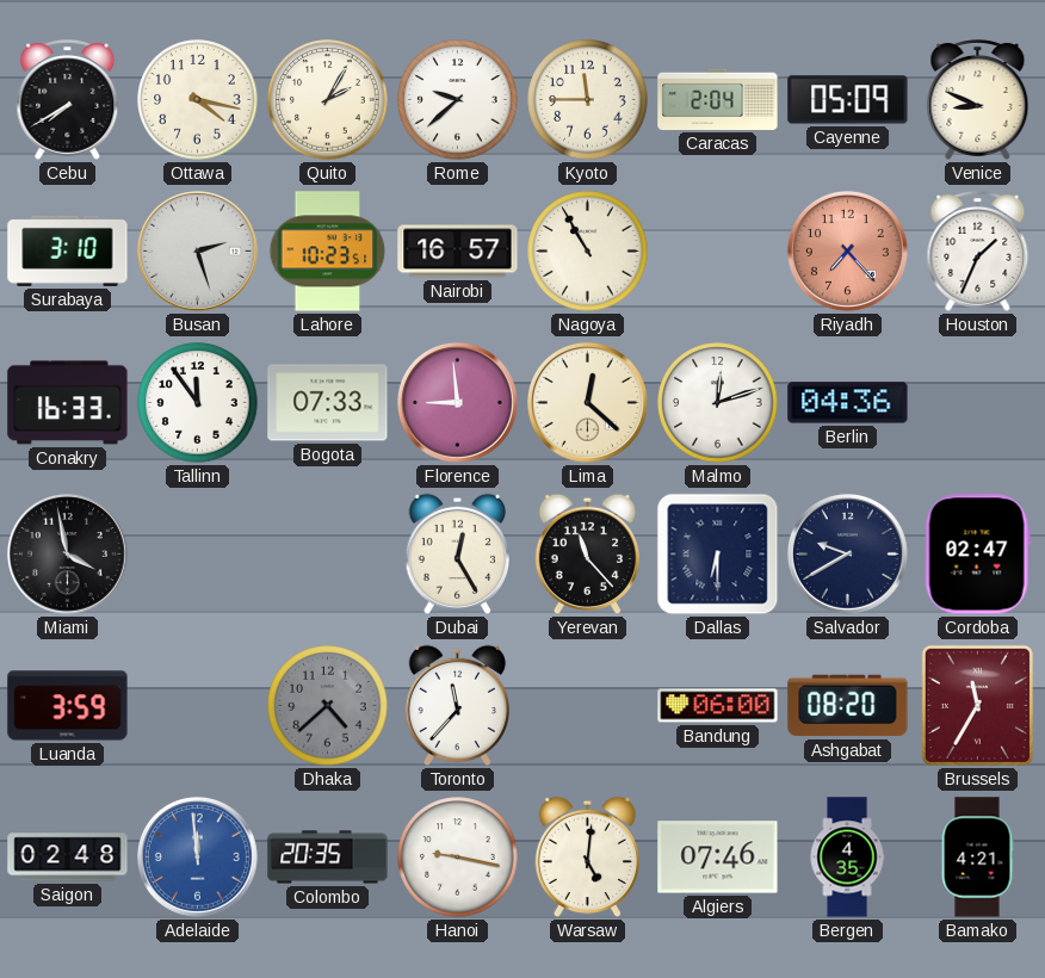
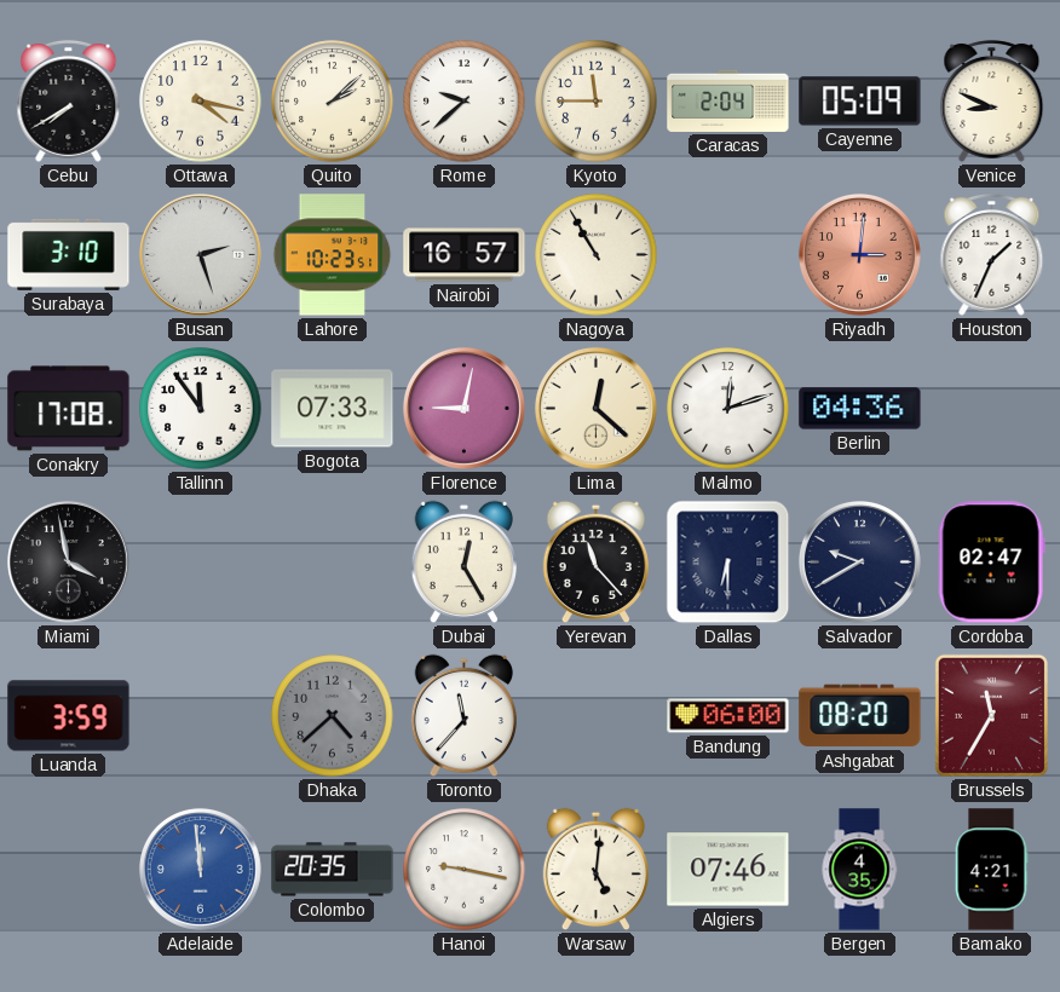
Quito: 2:05 -> 2:08 (333, 102)
Riyadh: 7:23 -> 3:01 (859, 254)
Conakry: 16:33 -> 17:08 (69, 409)
Florence: 8:59 -> 9:02 (463, 408)
Saigon: 02:48 -> none (68, 858)
